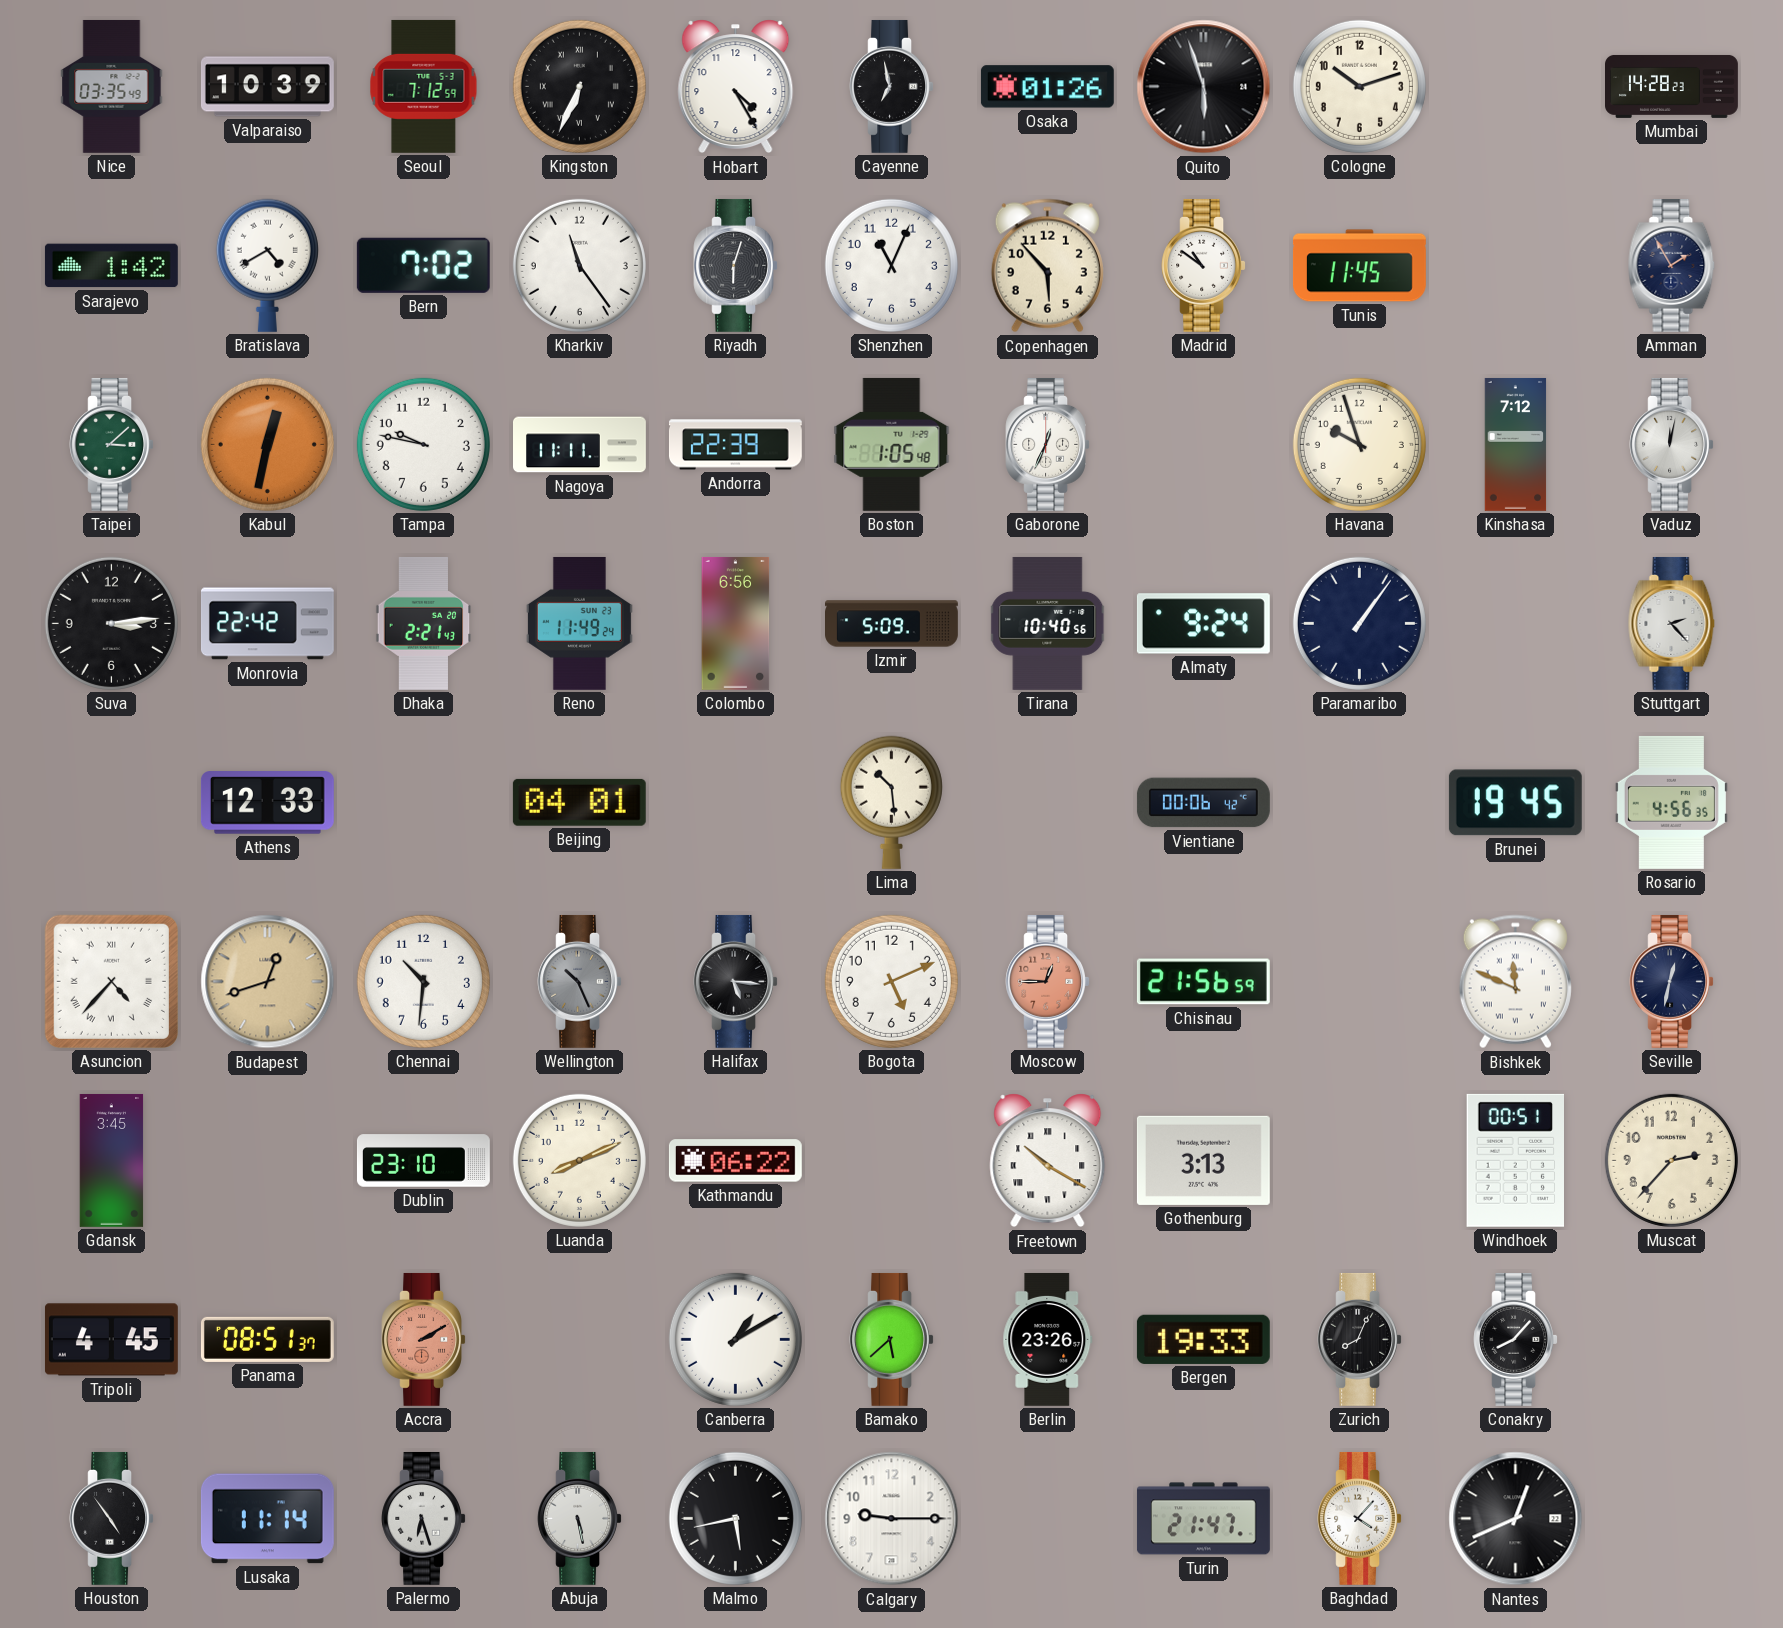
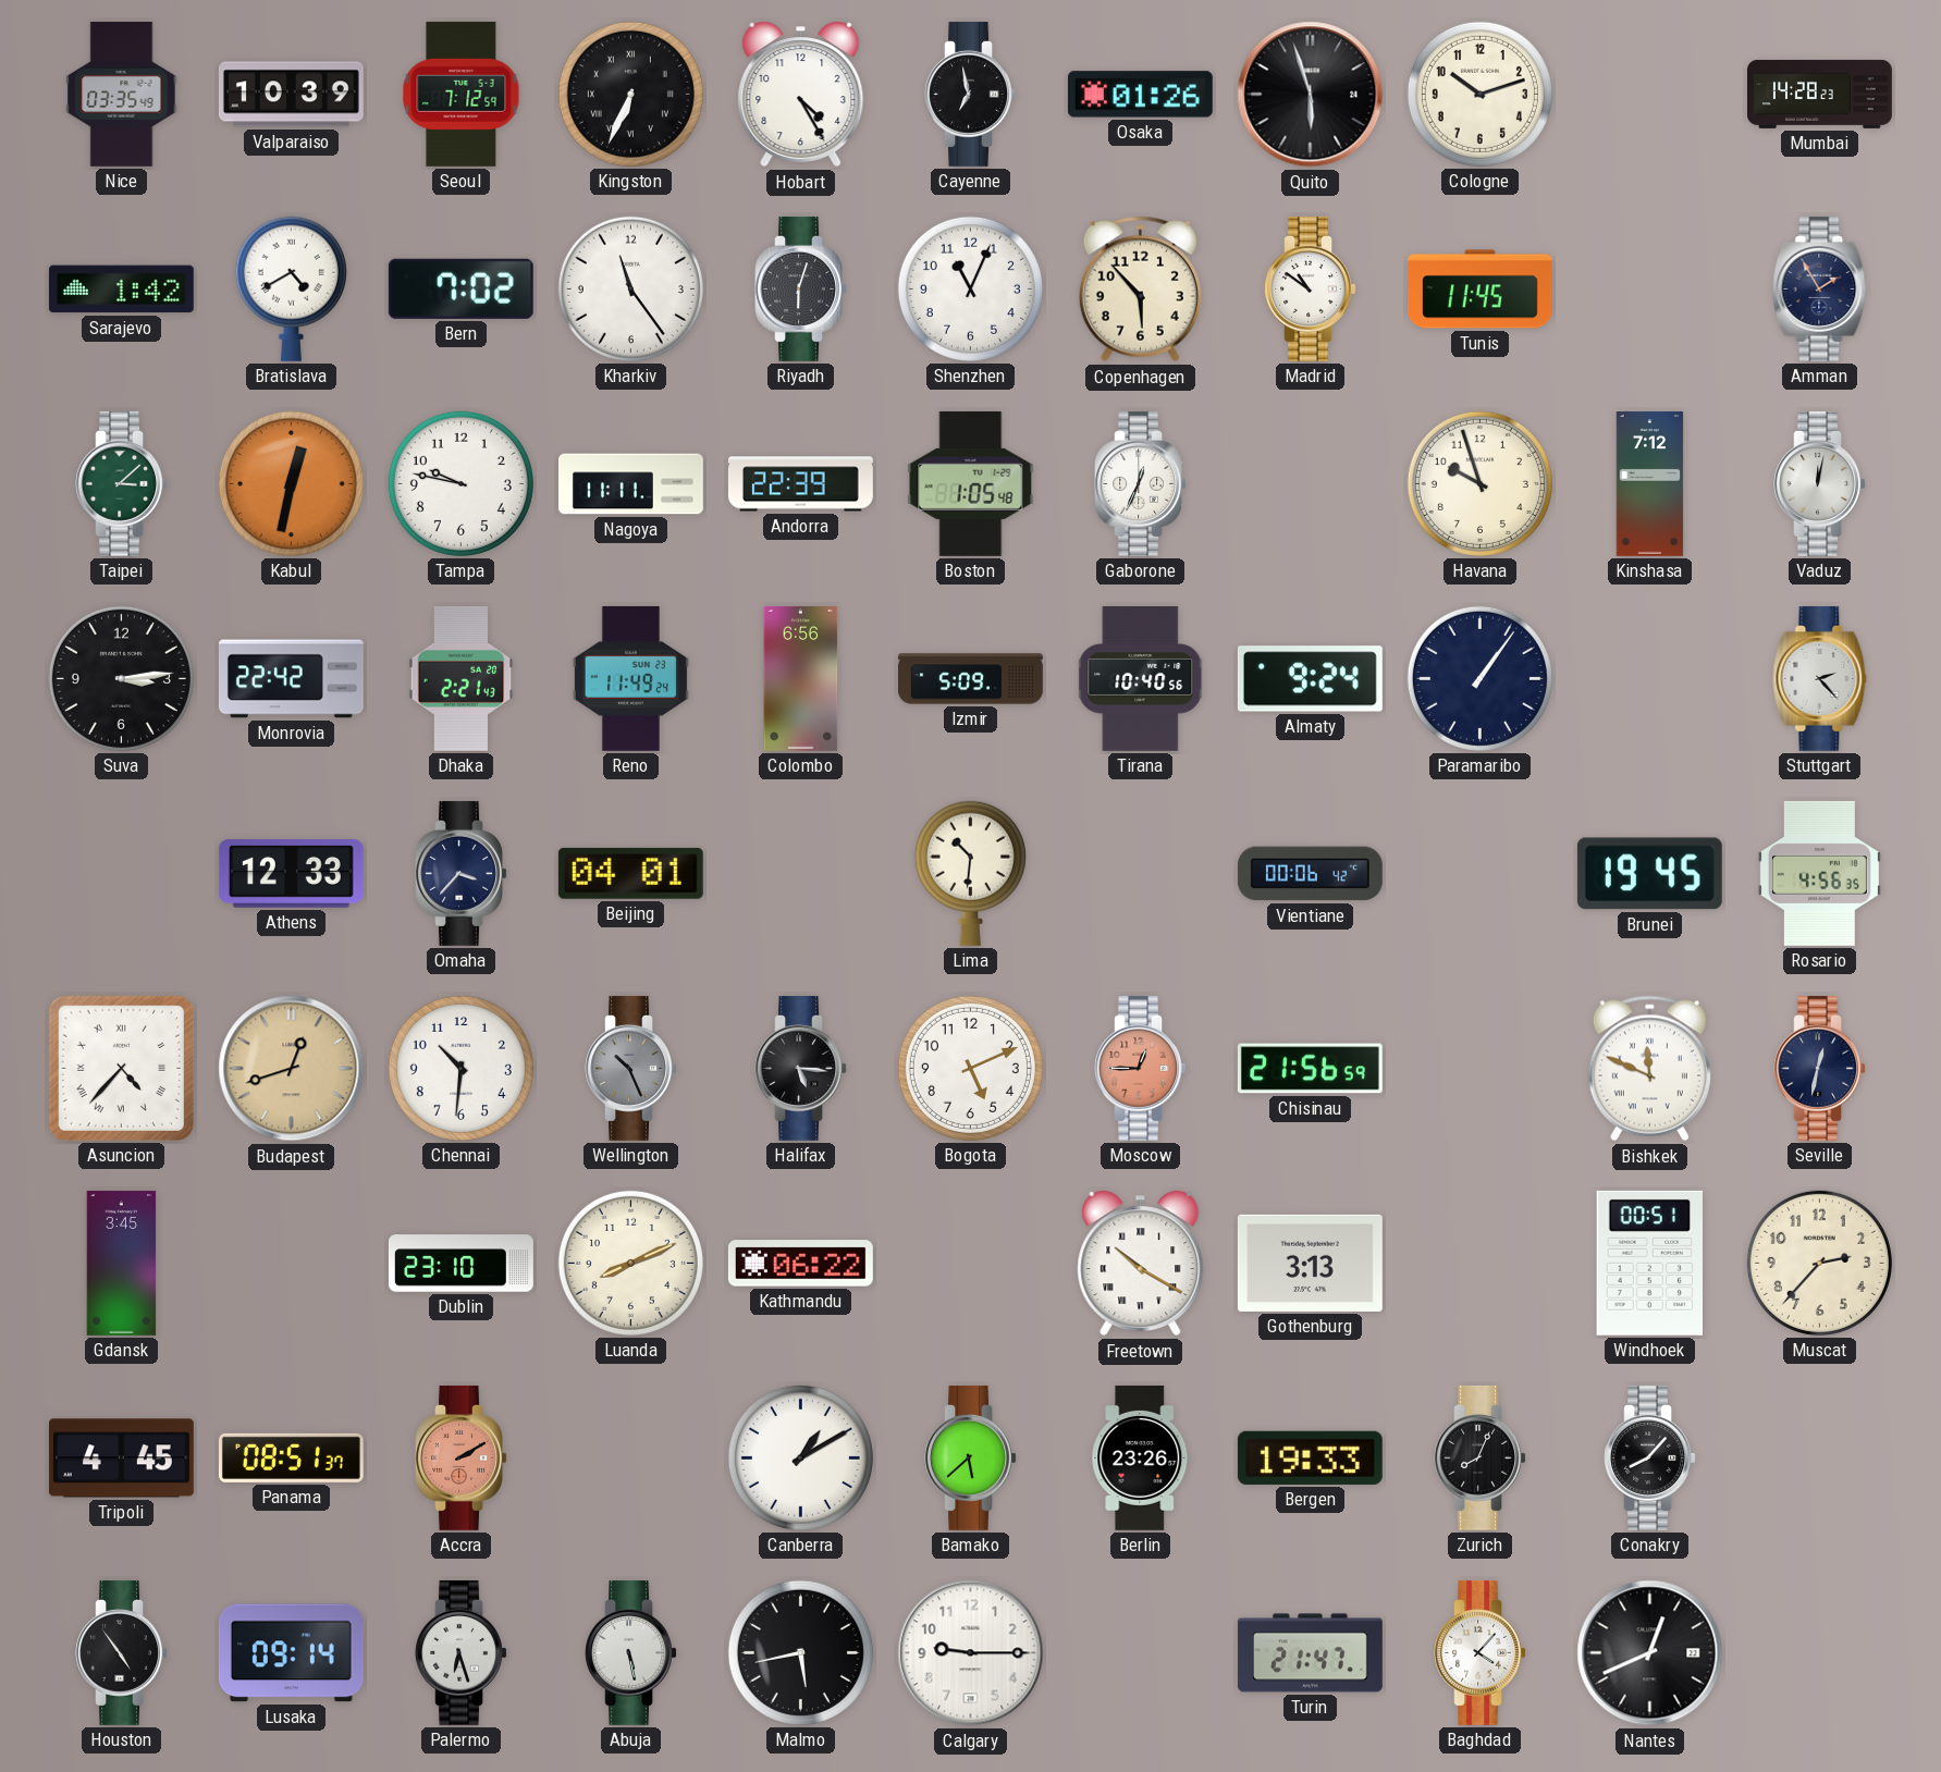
Omaha: none -> 3:37 (460, 873)
Lima: 10:29 -> 10:31 (970, 873)
Lusaka: 11:14 -> 09:14 (291, 1653)
